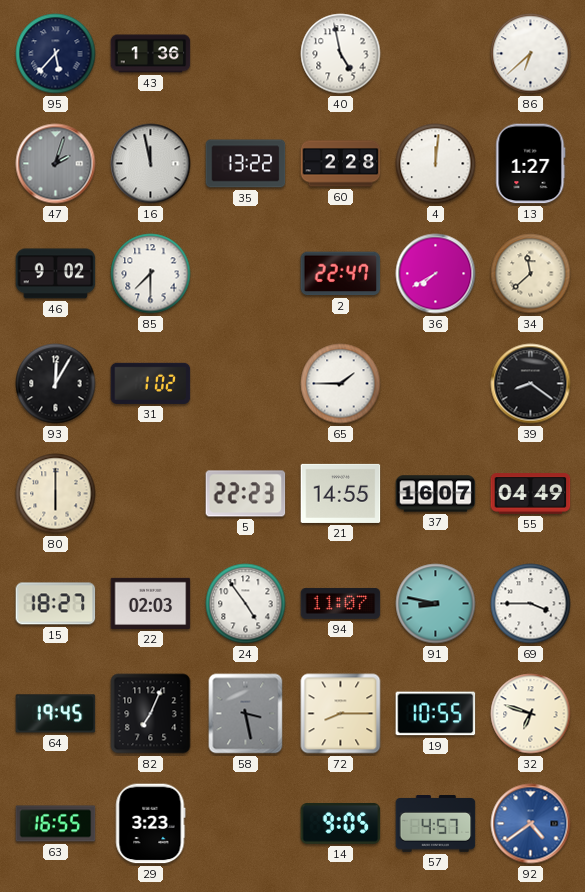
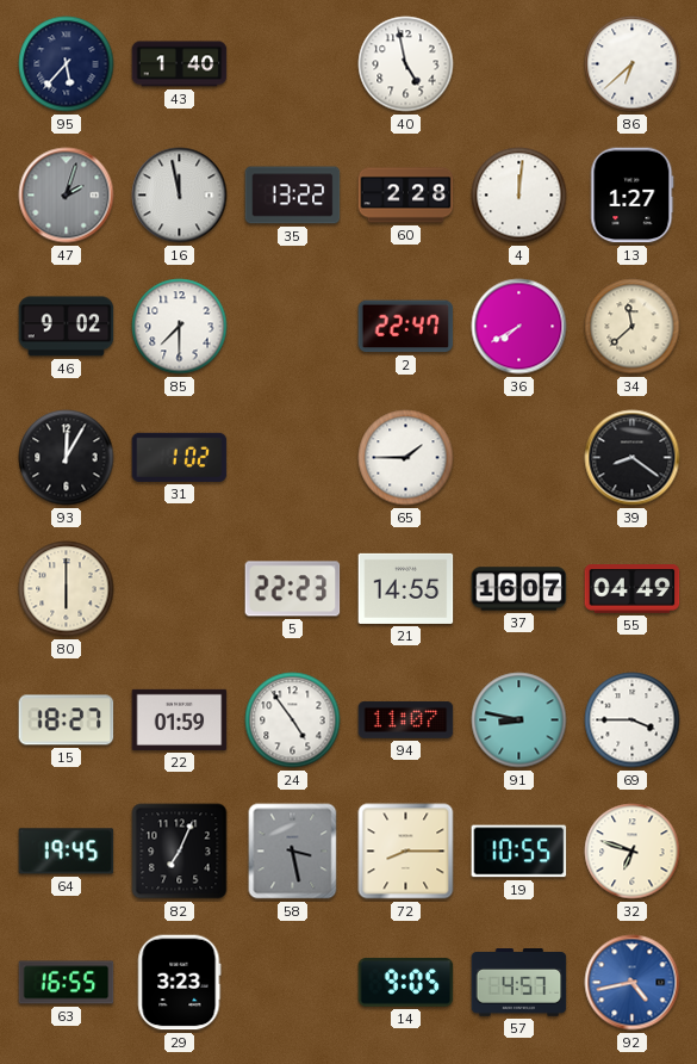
43: 1:36 -> 1:40 (180, 64)
22: 02:03 -> 01:59 (180, 719)
92: 4:39 -> 4:43 (633, 983)
